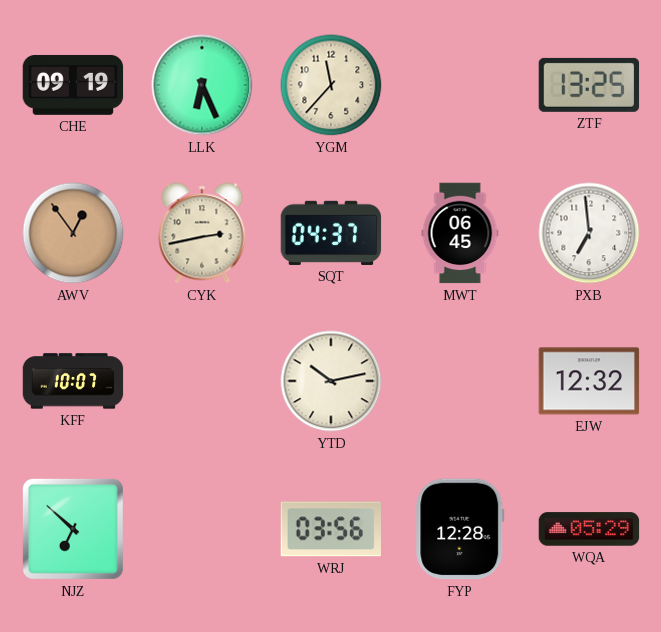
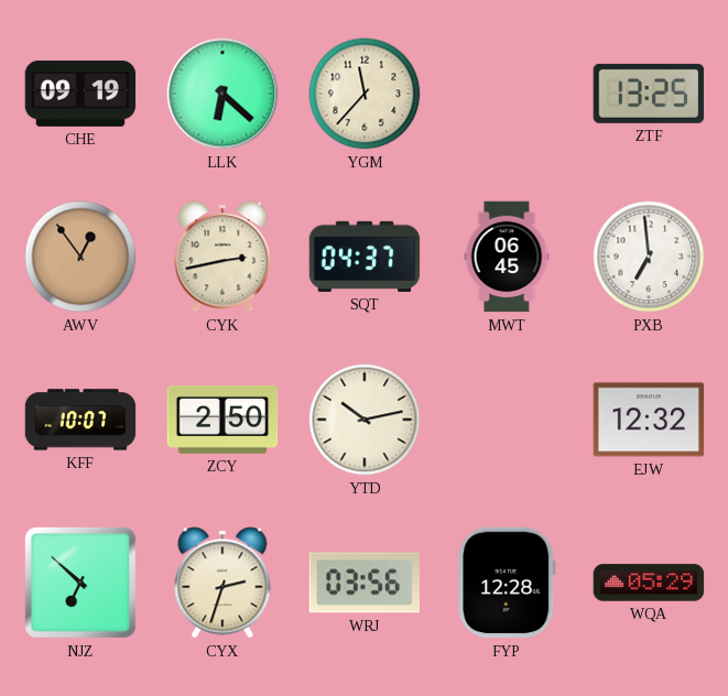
LLK: 6:26 -> 6:22 (222, 94)
ZCY: none -> 2:50 (222, 420)
CYX: none -> 2:33 (222, 583)
